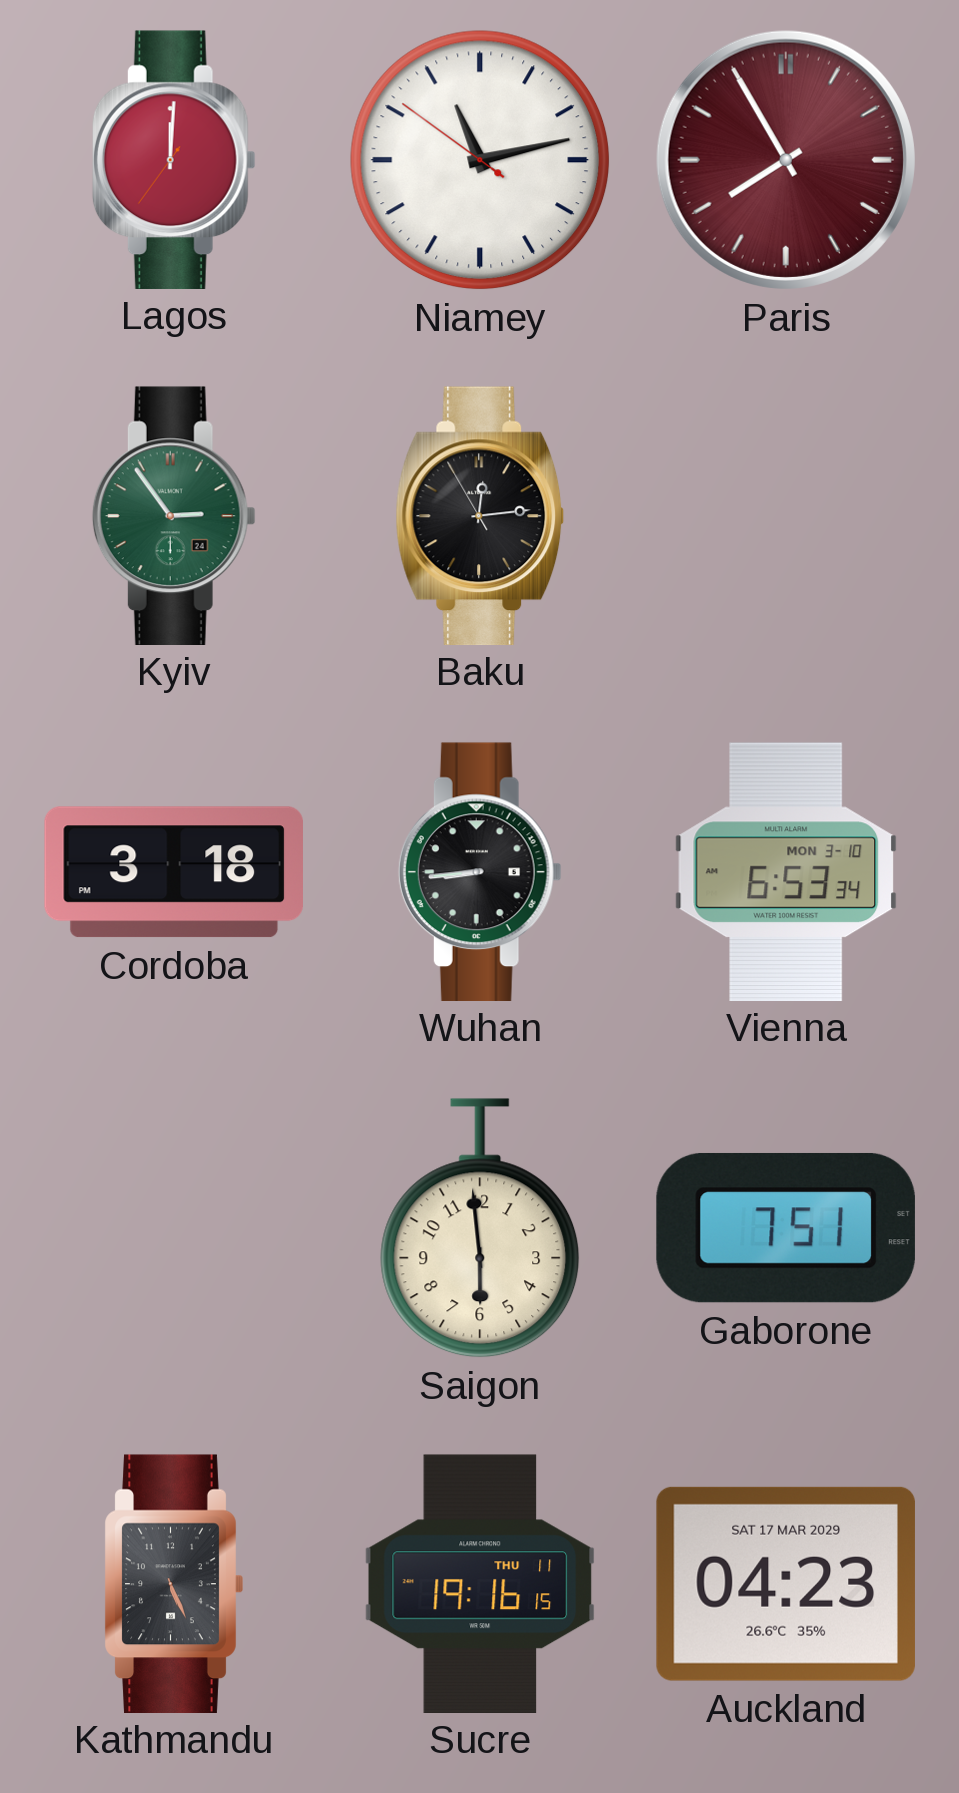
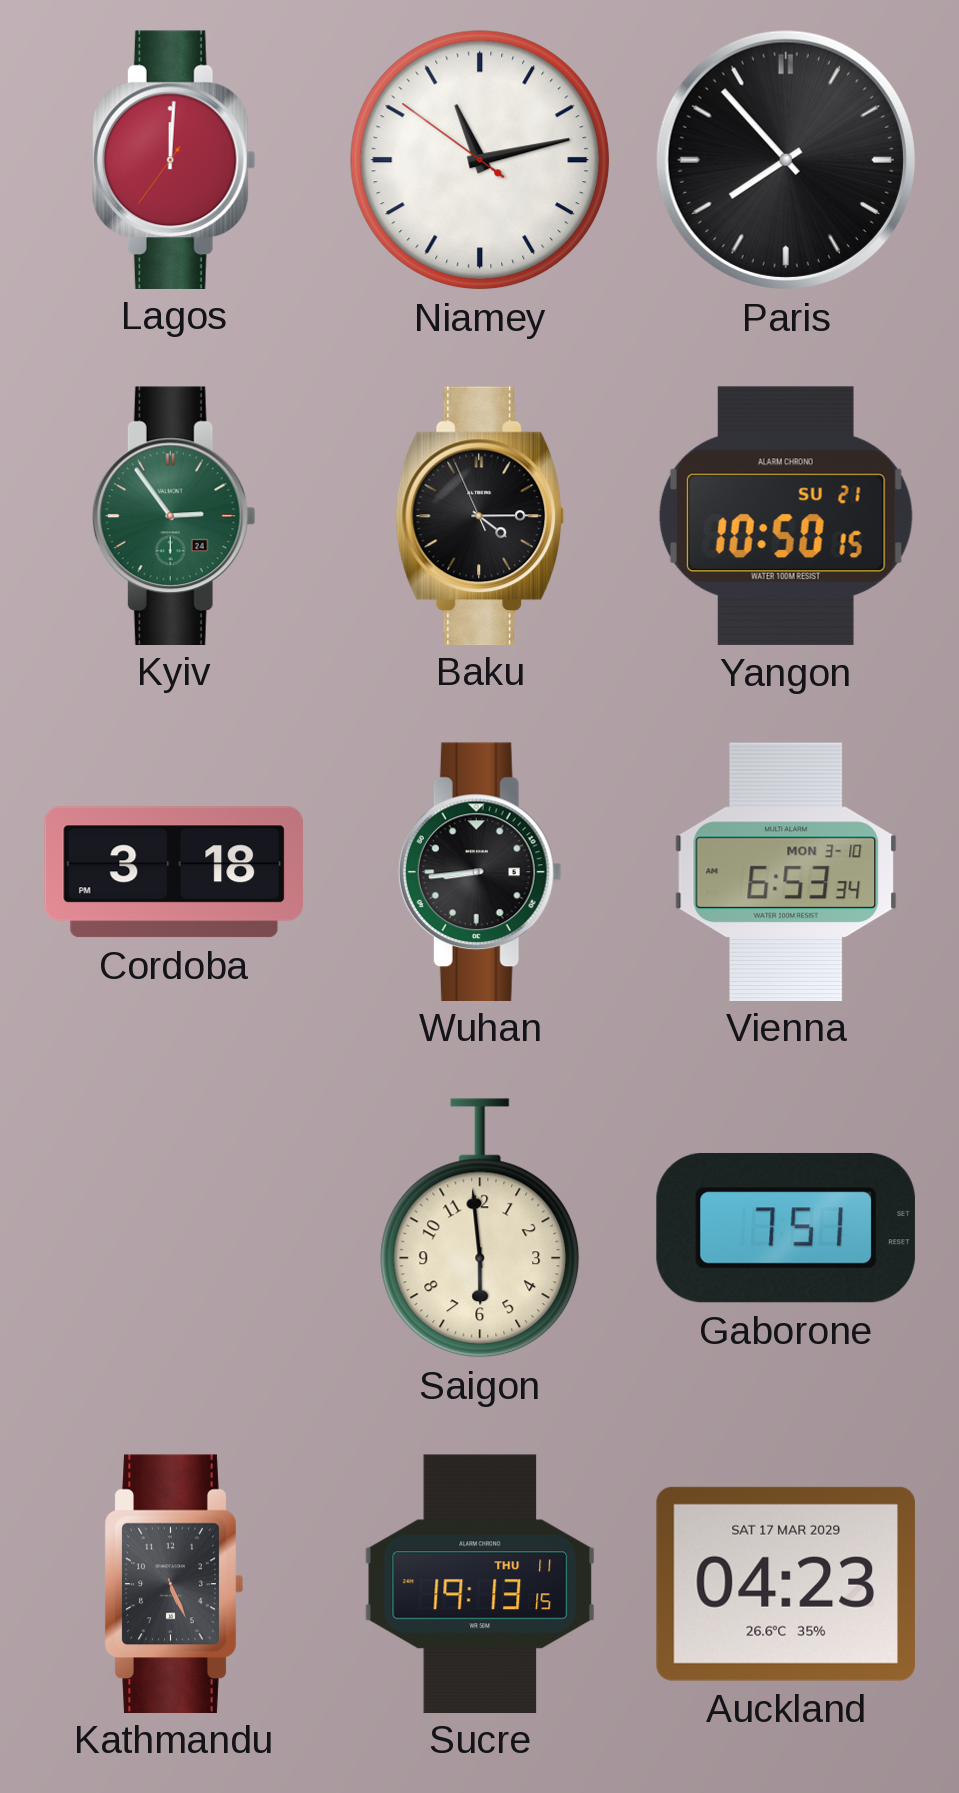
Paris: 7:55 -> 7:53 (786, 160)
Paris dial: burgundy -> black (786, 160)
Baku: 12:13 -> 4:14 (480, 515)
Yangon: none -> 10:50 (786, 516)
Sucre: 19:16 -> 19:13 (480, 1583)
